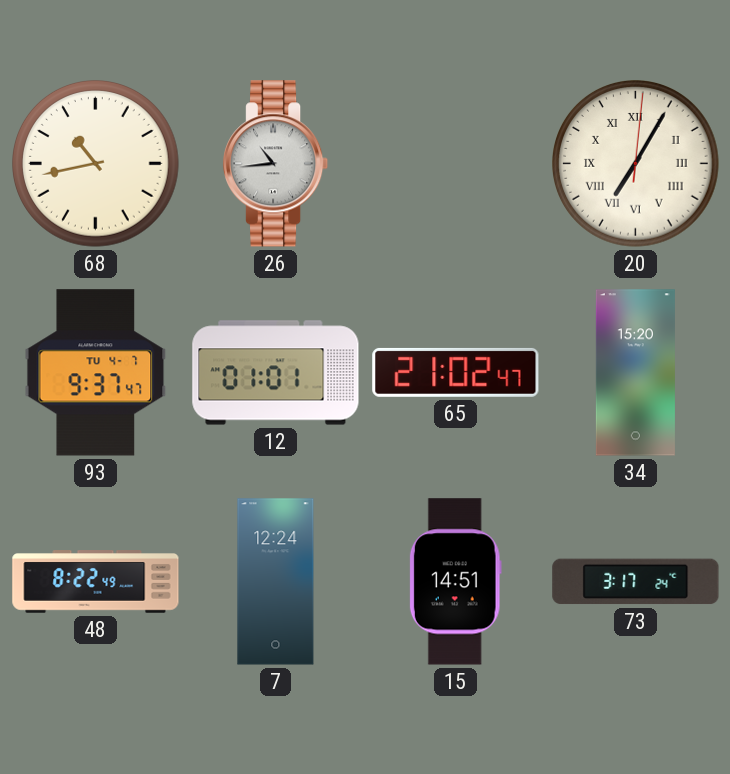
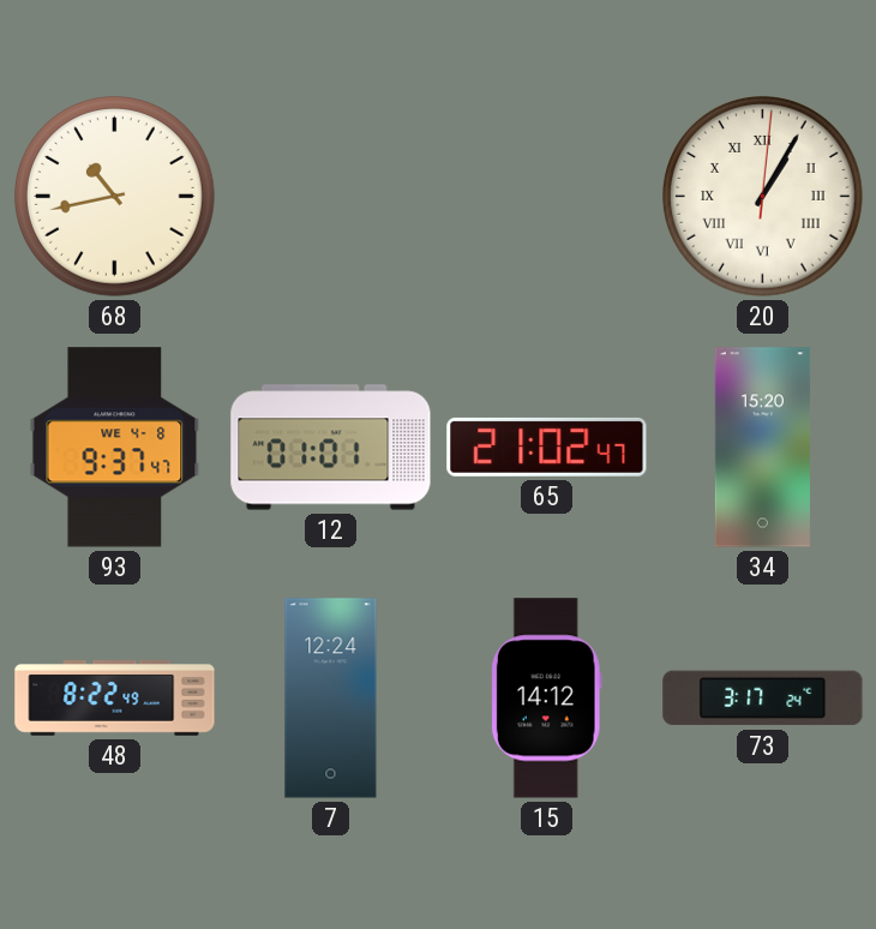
26: 10:44 -> none (276, 164)
20: 7:05 -> 1:05 (763, 197)
93 date: TU 4-7 -> WE 4-8 (115, 448)
15: 14:51 -> 14:12 (546, 699)
